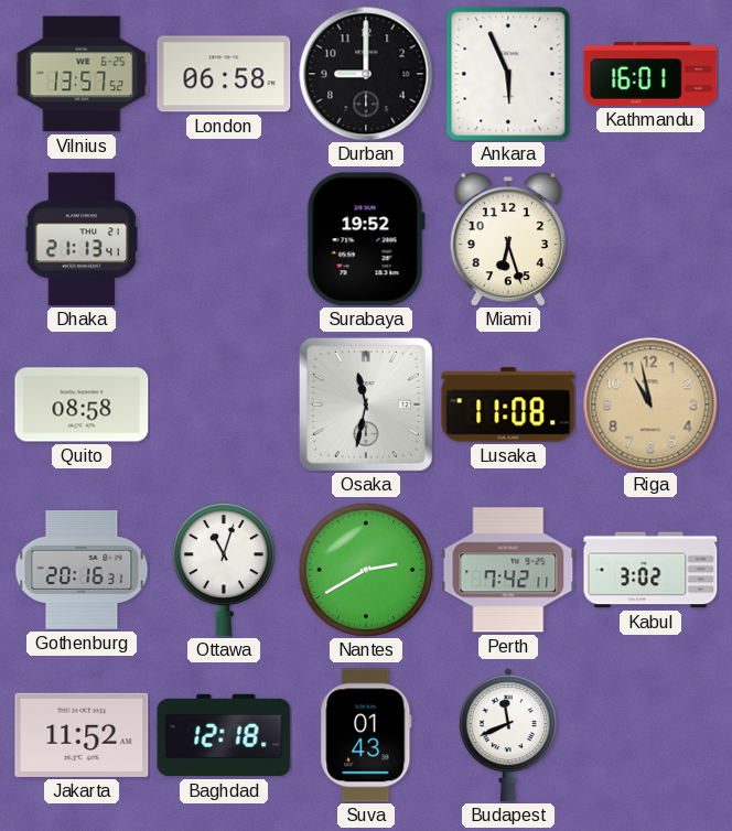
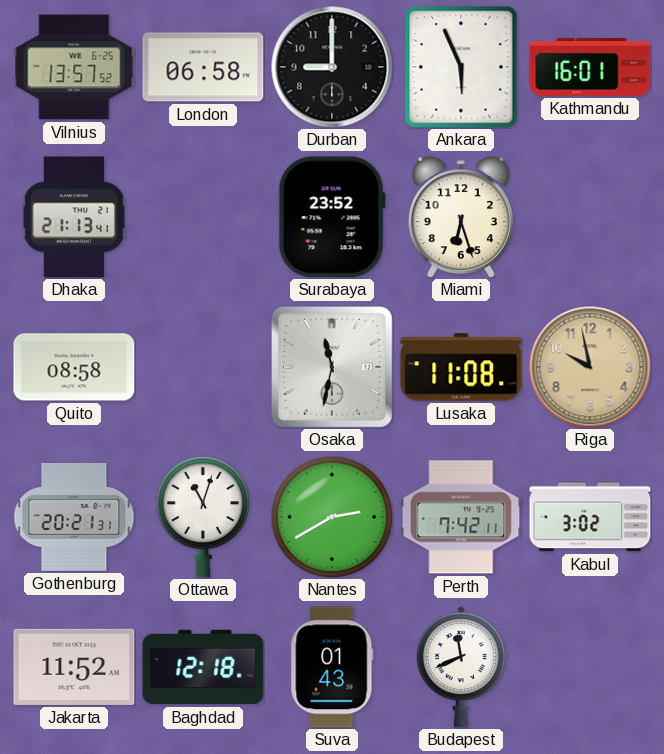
Surabaya: 19:52 -> 23:52 (332, 217)
Riga: 10:58 -> 9:58 (590, 367)
Gothenburg: 20:16 -> 20:21 (74, 517)
